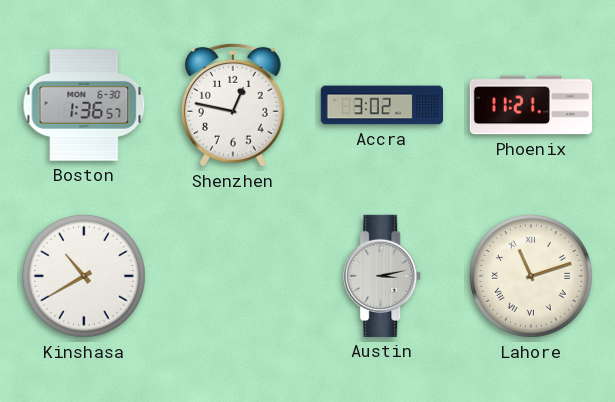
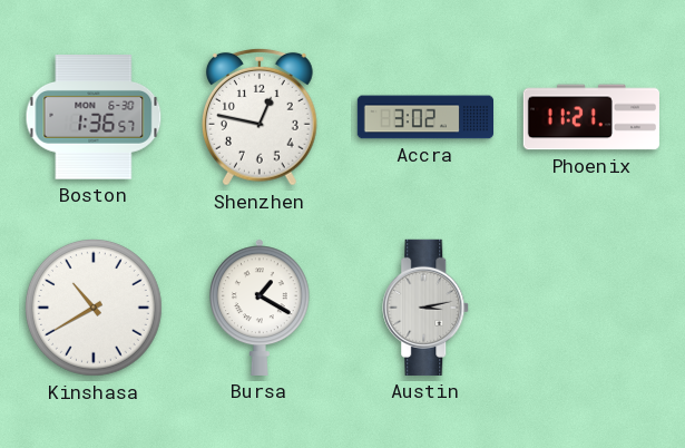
Bursa: none -> 1:20 (260, 308)
Lahore: 11:12 -> none (531, 276)
